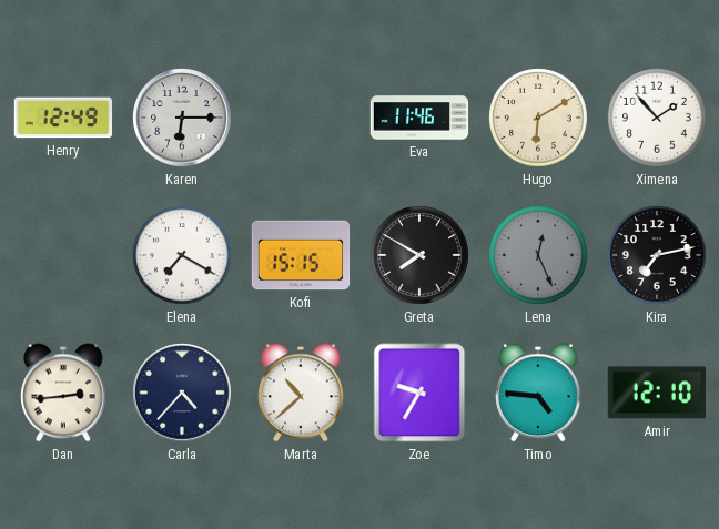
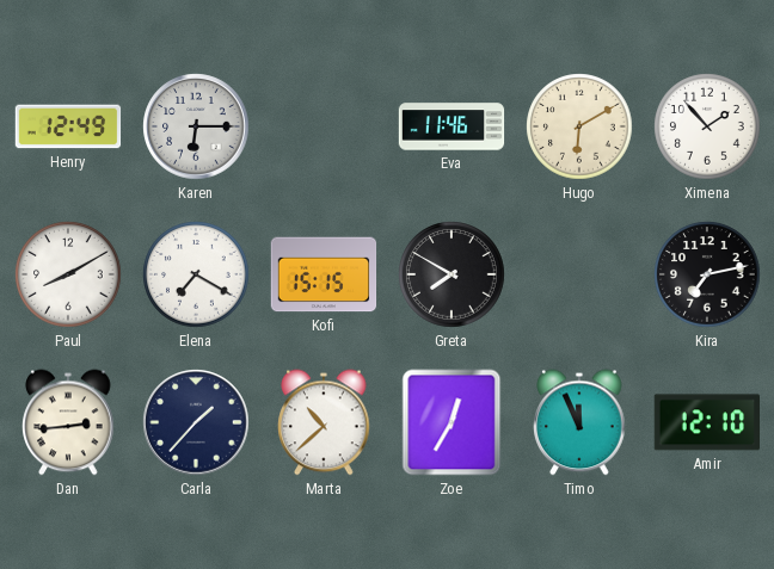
Paul: none -> 8:10 (68, 274)
Lena: 12:26 -> none (538, 255)
Carla: 4:37 -> 1:37 (196, 422)
Zoe: 9:35 -> 12:35 (451, 422)
Timo: 4:46 -> 11:56 (579, 422)
